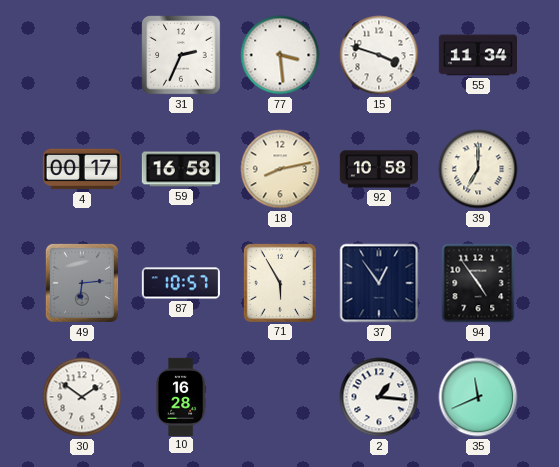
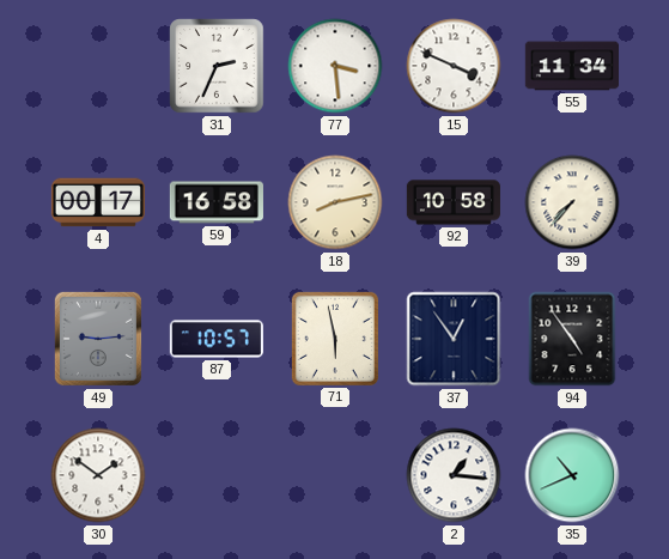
15: 3:48 -> 3:49 (454, 66)
39: 7:00 -> 7:37 (572, 202)
49: 6:14 -> 9:14 (98, 339)
71: 5:55 -> 5:58 (335, 339)
10: 16:28 -> none (181, 396)
35: 11:41 -> 10:41 (572, 475)
